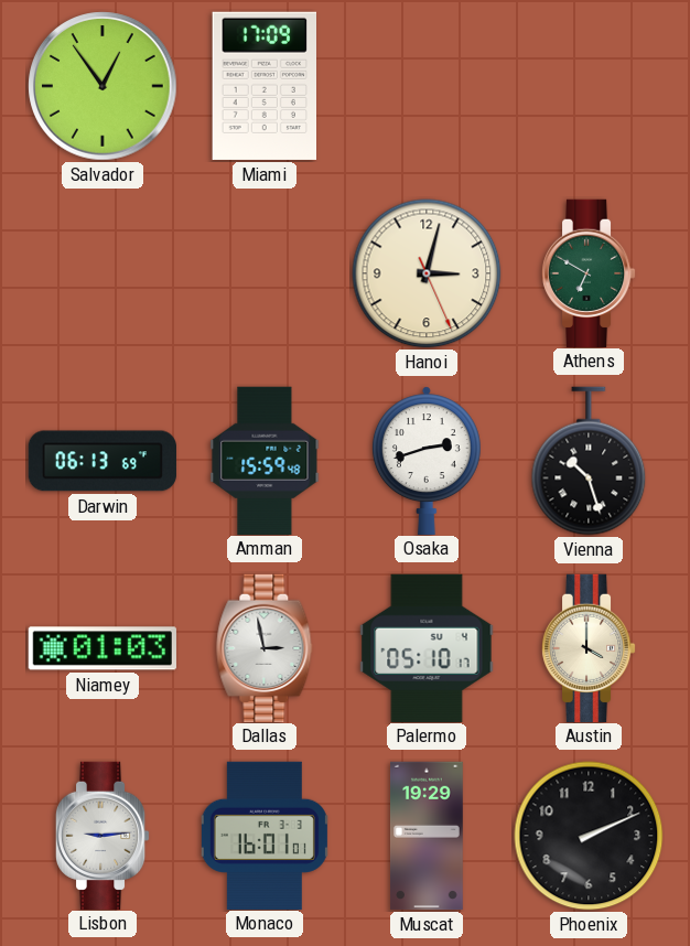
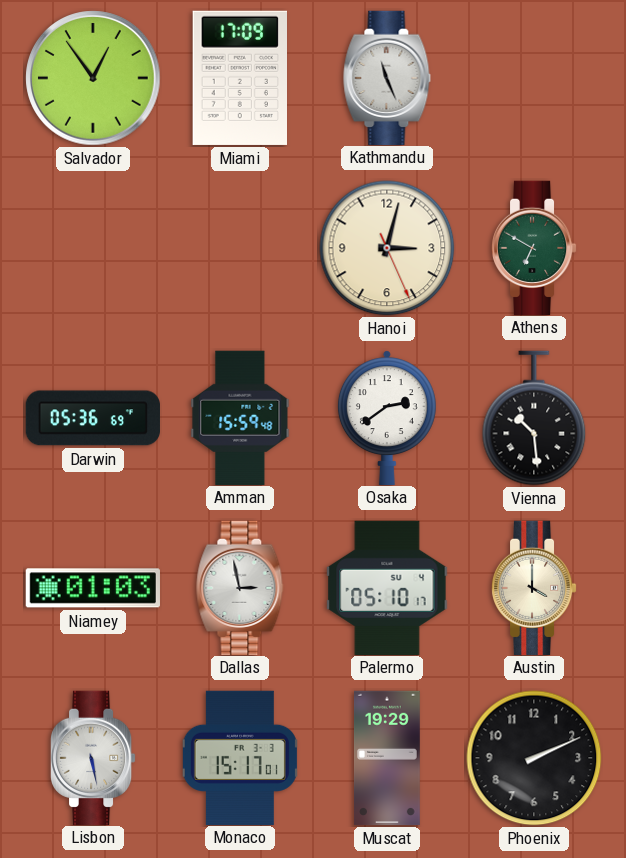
Kathmandu: none -> 11:26 (387, 77)
Darwin: 06:13 -> 05:36 (92, 418)
Osaka: 2:42 -> 2:39 (387, 417)
Vienna: 10:27 -> 10:29 (534, 418)
Lisbon: 9:14 -> 5:28 (93, 757)
Monaco: 16:01 -> 15:17 (240, 757)
